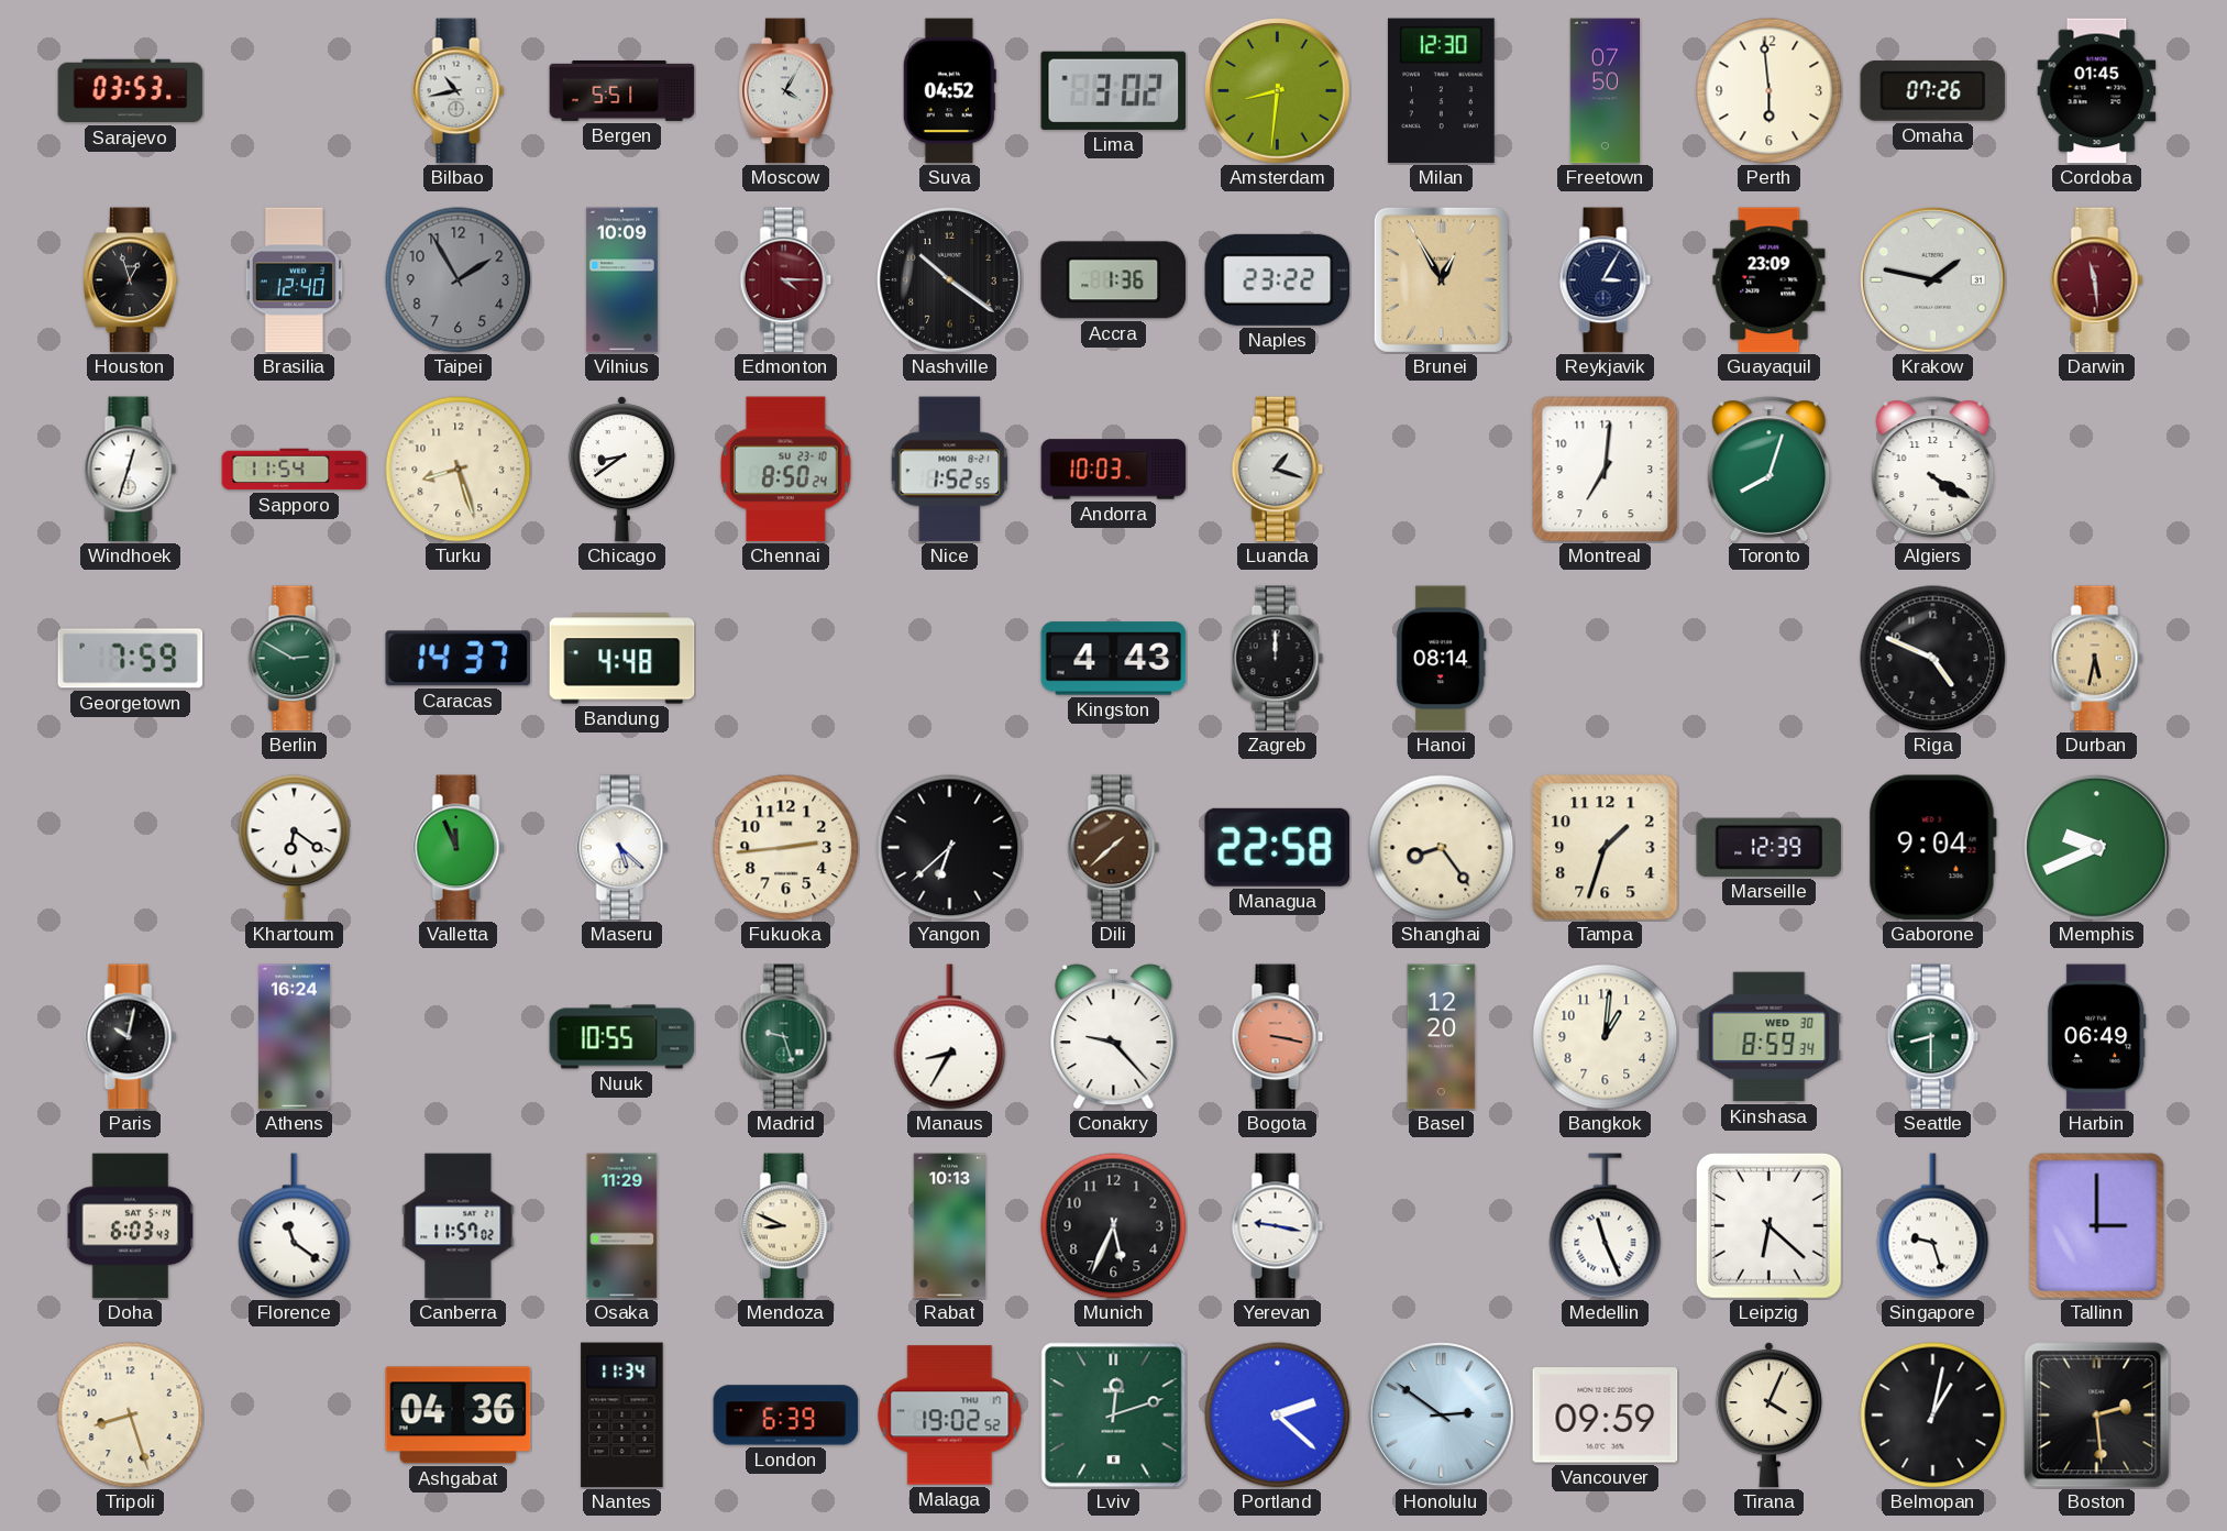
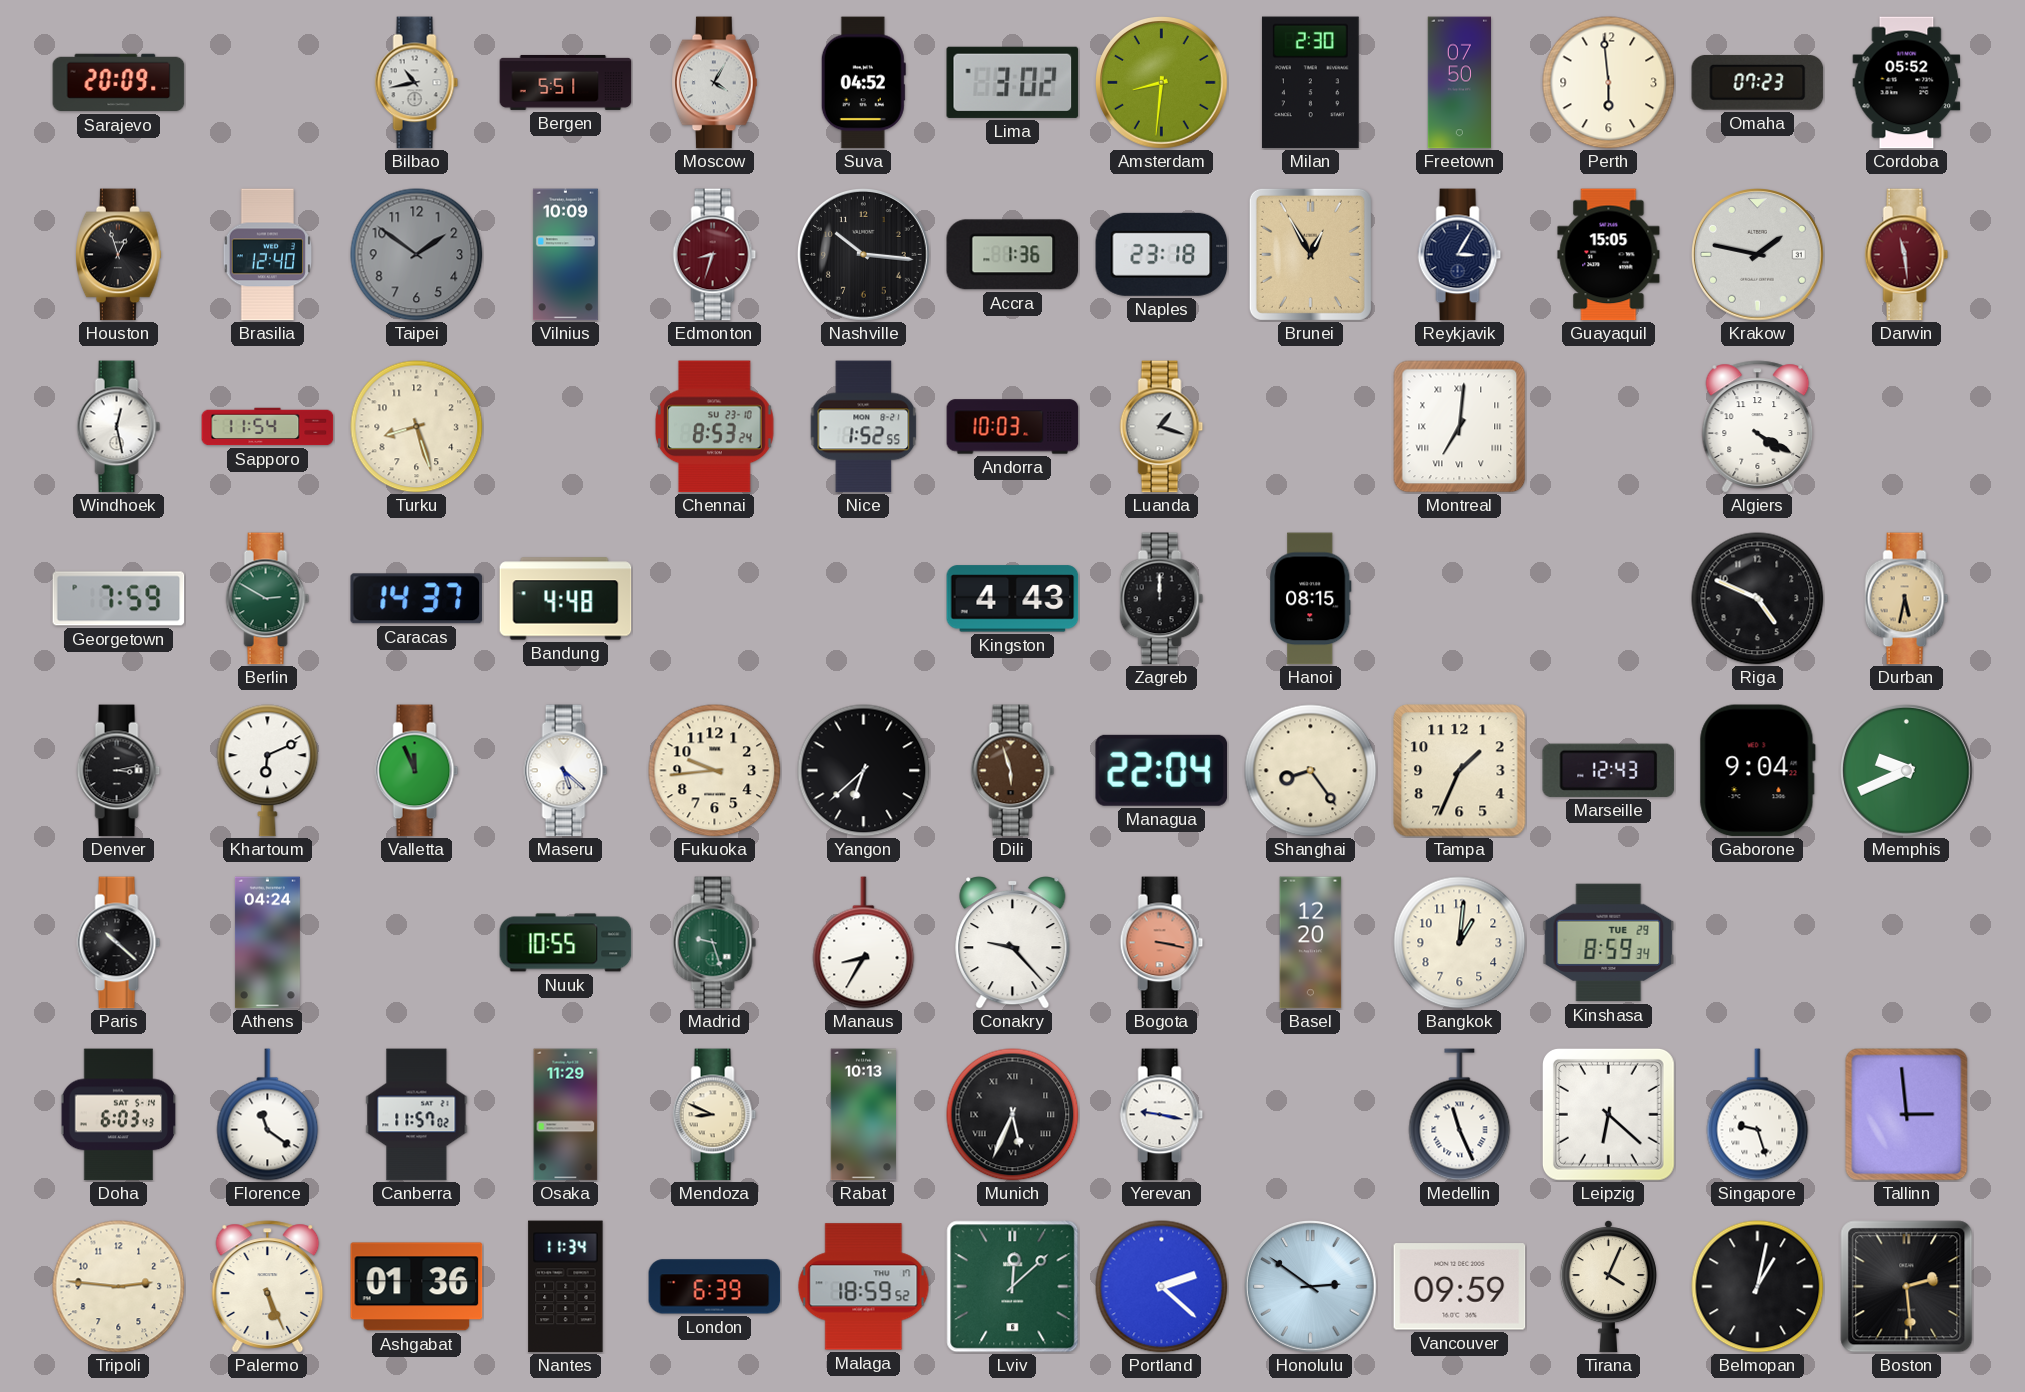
Sarajevo: 03:53 -> 20:09 (119, 83)
Milan: 12:30 -> 2:30 (1310, 83)
Omaha: 07:26 -> 07:23 (1758, 82)
Cordoba: 01:45 -> 05:52 (1907, 83)
Taipei: 1:55 -> 1:51 (417, 255)
Edmonton: 4:15 -> 8:33 (715, 255)
Nashville: 10:21 -> 10:16 (864, 255)
Naples: 23:22 -> 23:18 (1162, 254)
Guayaquil: 23:09 -> 15:05 (1609, 255)
Windhoek: 12:33 -> 12:28 (119, 427)
Chicago: 8:39 -> none (621, 470)
Chennai: 8:50 -> 8:53 (715, 427)
Montreal numerals: Arabic -> Roman (1460, 427)
Toronto: 8:03 -> none (1770, 470)
Hanoi: 08:14 -> 08:15 (1311, 599)
Denver: none -> 3:13 (119, 771)
Khartoum: 6:21 -> 6:11 (268, 771)
Fukuoka: 2:44 -> 9:44 (715, 771)
Dili: 1:38 -> 5:57 (1013, 771)
Managua: 22:58 -> 22:04 (1162, 770)
Tampa: 1:33 -> 1:34 (1460, 771)
Marseille: 12:39 -> 12:43 (1609, 770)
Paris: 10:02 -> 10:22 (119, 943)
Athens: 16:24 -> 04:24 (267, 943)
Kinshasa date: WED 30 -> TUE 29 (1609, 943)
Seattle: 8:30 -> none (1933, 1037)
Harbin: 06:49 -> none (2097, 1037)
Munich numerals: Arabic -> Roman (1013, 1115)
Tallinn: 3:00 -> 2:59 (1907, 1115)
Tripoli: 8:27 -> 2:46 (119, 1287)
Palermo: none -> 5:26 (268, 1287)
Ashgabat: 04:36 -> 01:36 (417, 1287)
Malaga: 19:02 -> 18:59 (864, 1287)
Lviv: 12:12 -> 12:08 (1013, 1287)
